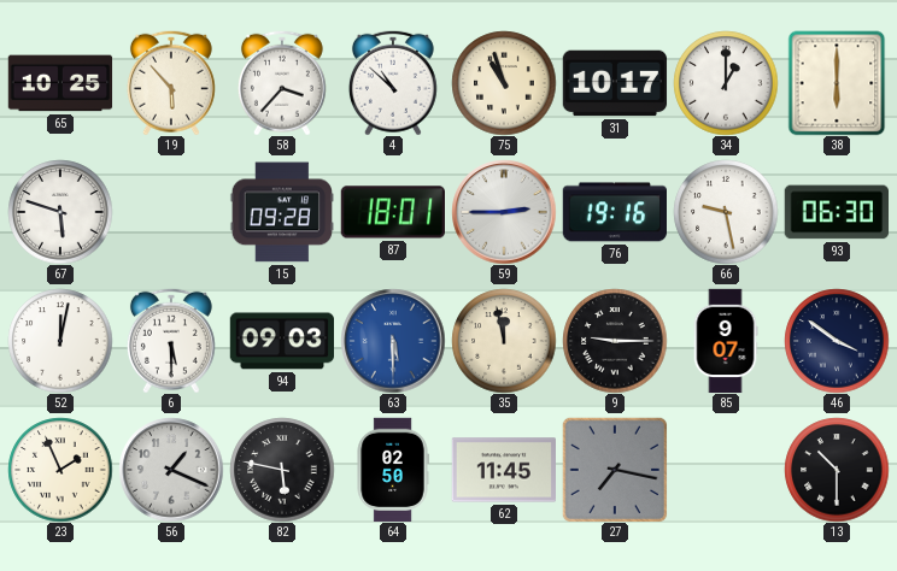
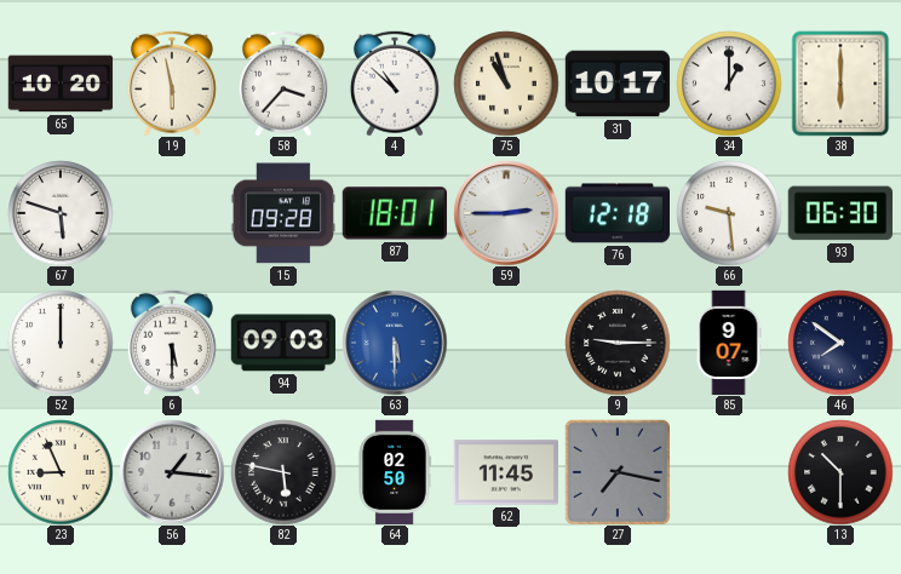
65: 10:25 -> 10:20 (61, 84)
19: 5:53 -> 5:58 (172, 84)
76: 19:16 -> 12:18 (616, 213)
66: 9:28 -> 9:29 (729, 213)
52: 12:02 -> 12:00 (61, 343)
35: 11:58 -> none (504, 341)
46: 3:51 -> 7:51 (840, 343)
23: 1:56 -> 8:56 (61, 472)
56: 1:19 -> 1:16 (172, 472)
